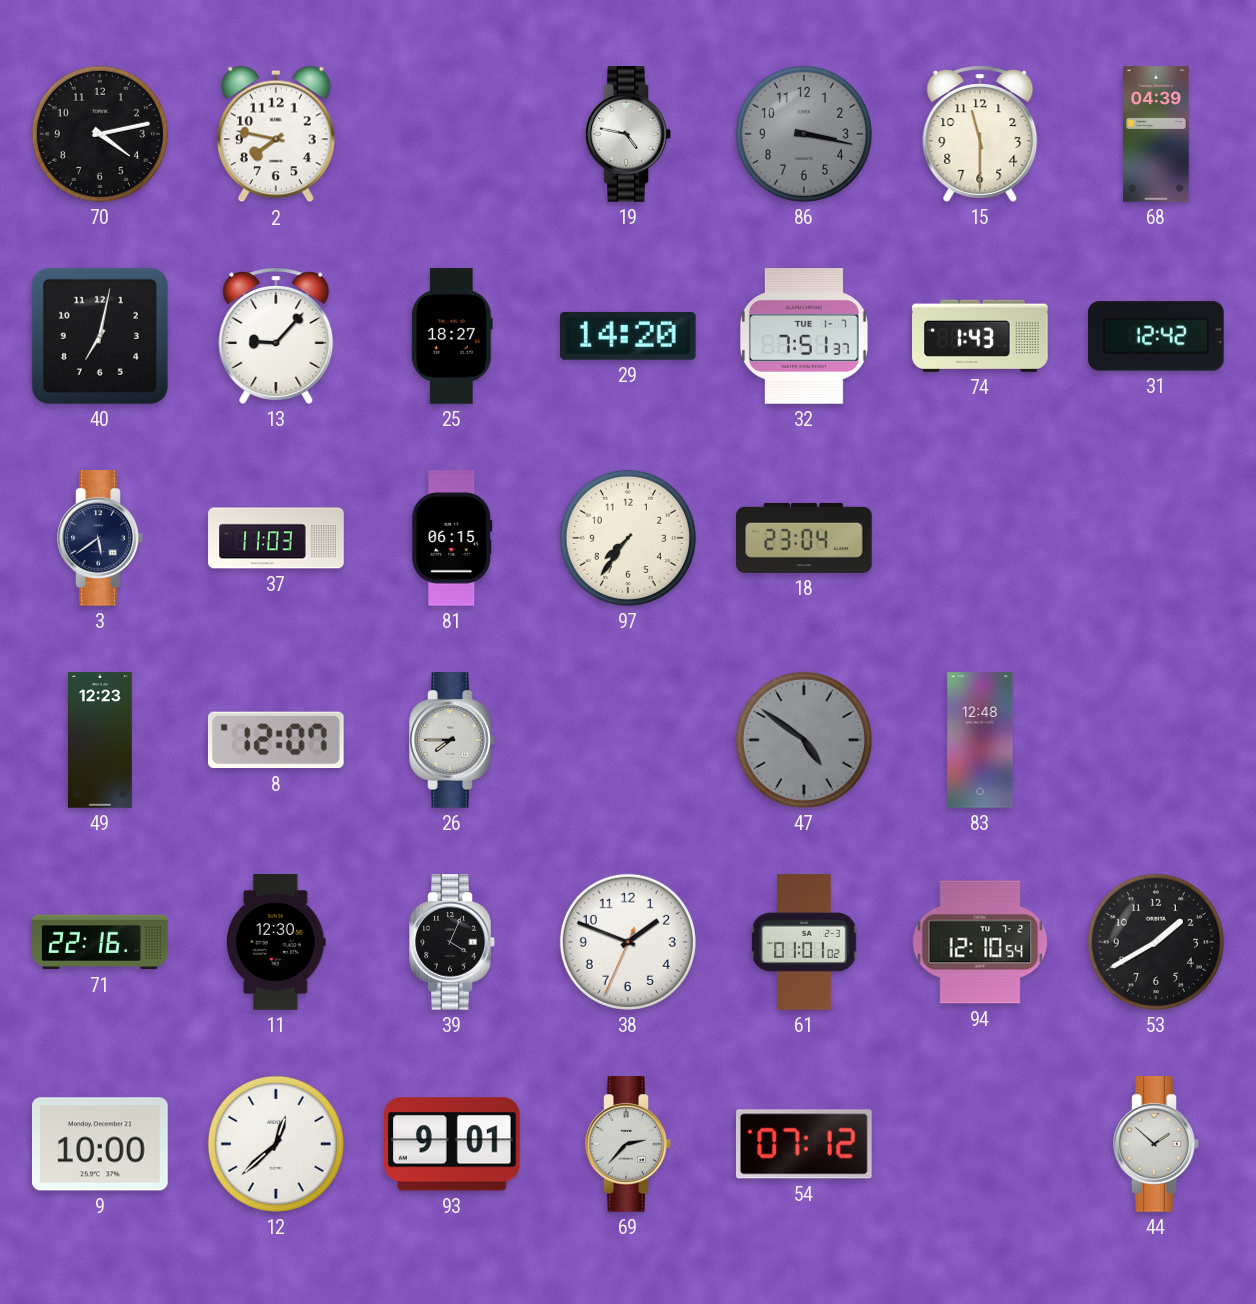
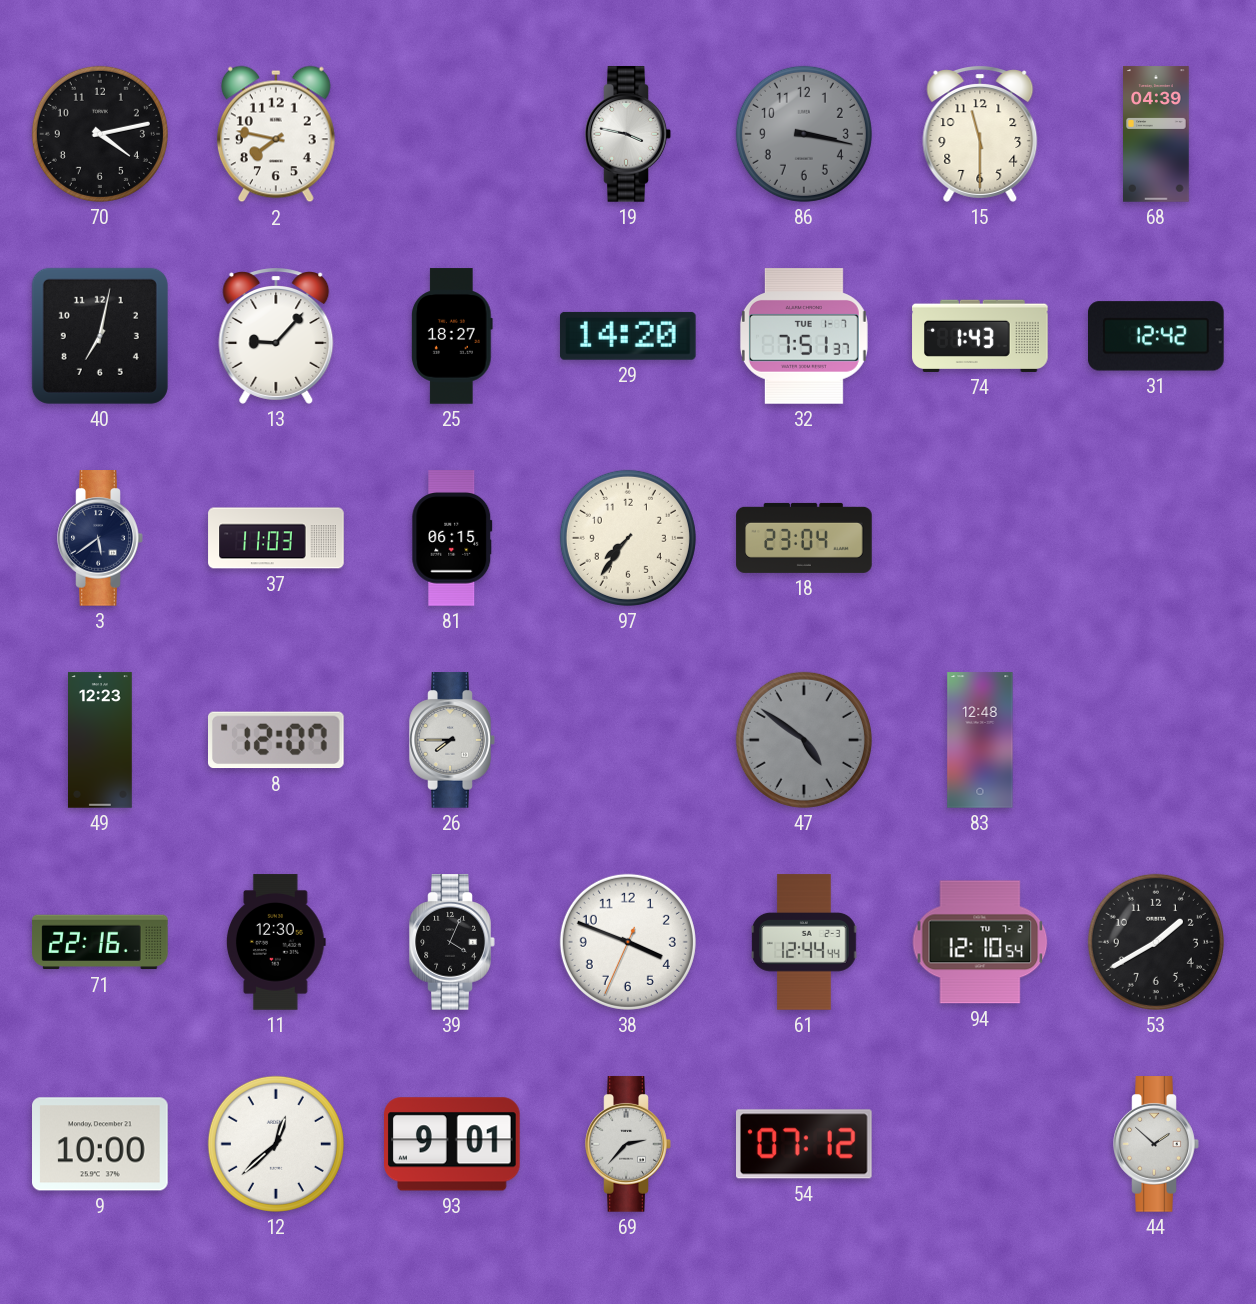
19: 4:47 -> 3:47 (628, 134)
38: 1:48 -> 3:48 (628, 942)
61: 01:01 -> 12:44 (804, 942)
